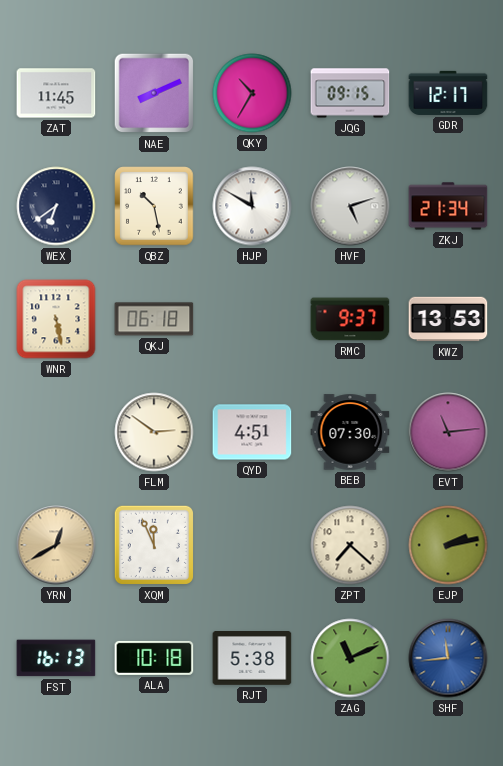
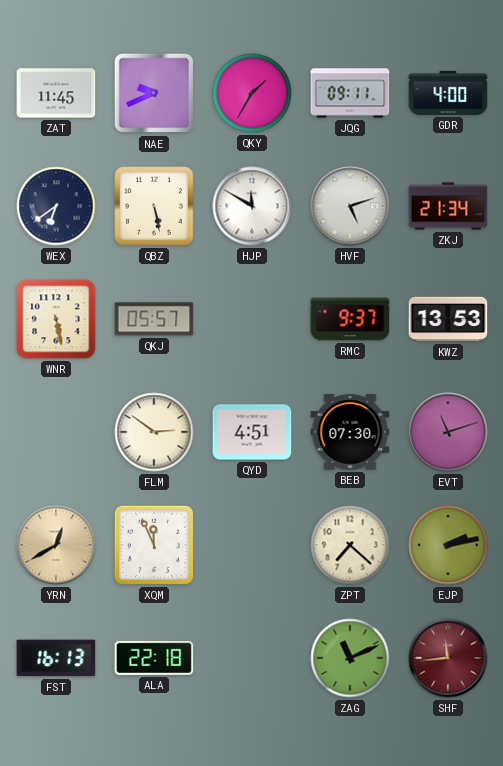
NAE: 8:11 -> 9:41 (154, 93)
QKY: 10:35 -> 1:35 (252, 93)
JQG: 09:15 -> 09:11 (350, 93)
GDR: 12:17 -> 4:00 (448, 93)
QBZ: 10:28 -> 5:28 (154, 206)
QKJ: 06:18 -> 05:57 (154, 319)
EVT: 11:14 -> 11:12 (448, 432)
ALA: 10:18 -> 22:18 (154, 658)
RJT: 5:38 -> none (252, 659)
SHF dial: blue -> burgundy (448, 658)
